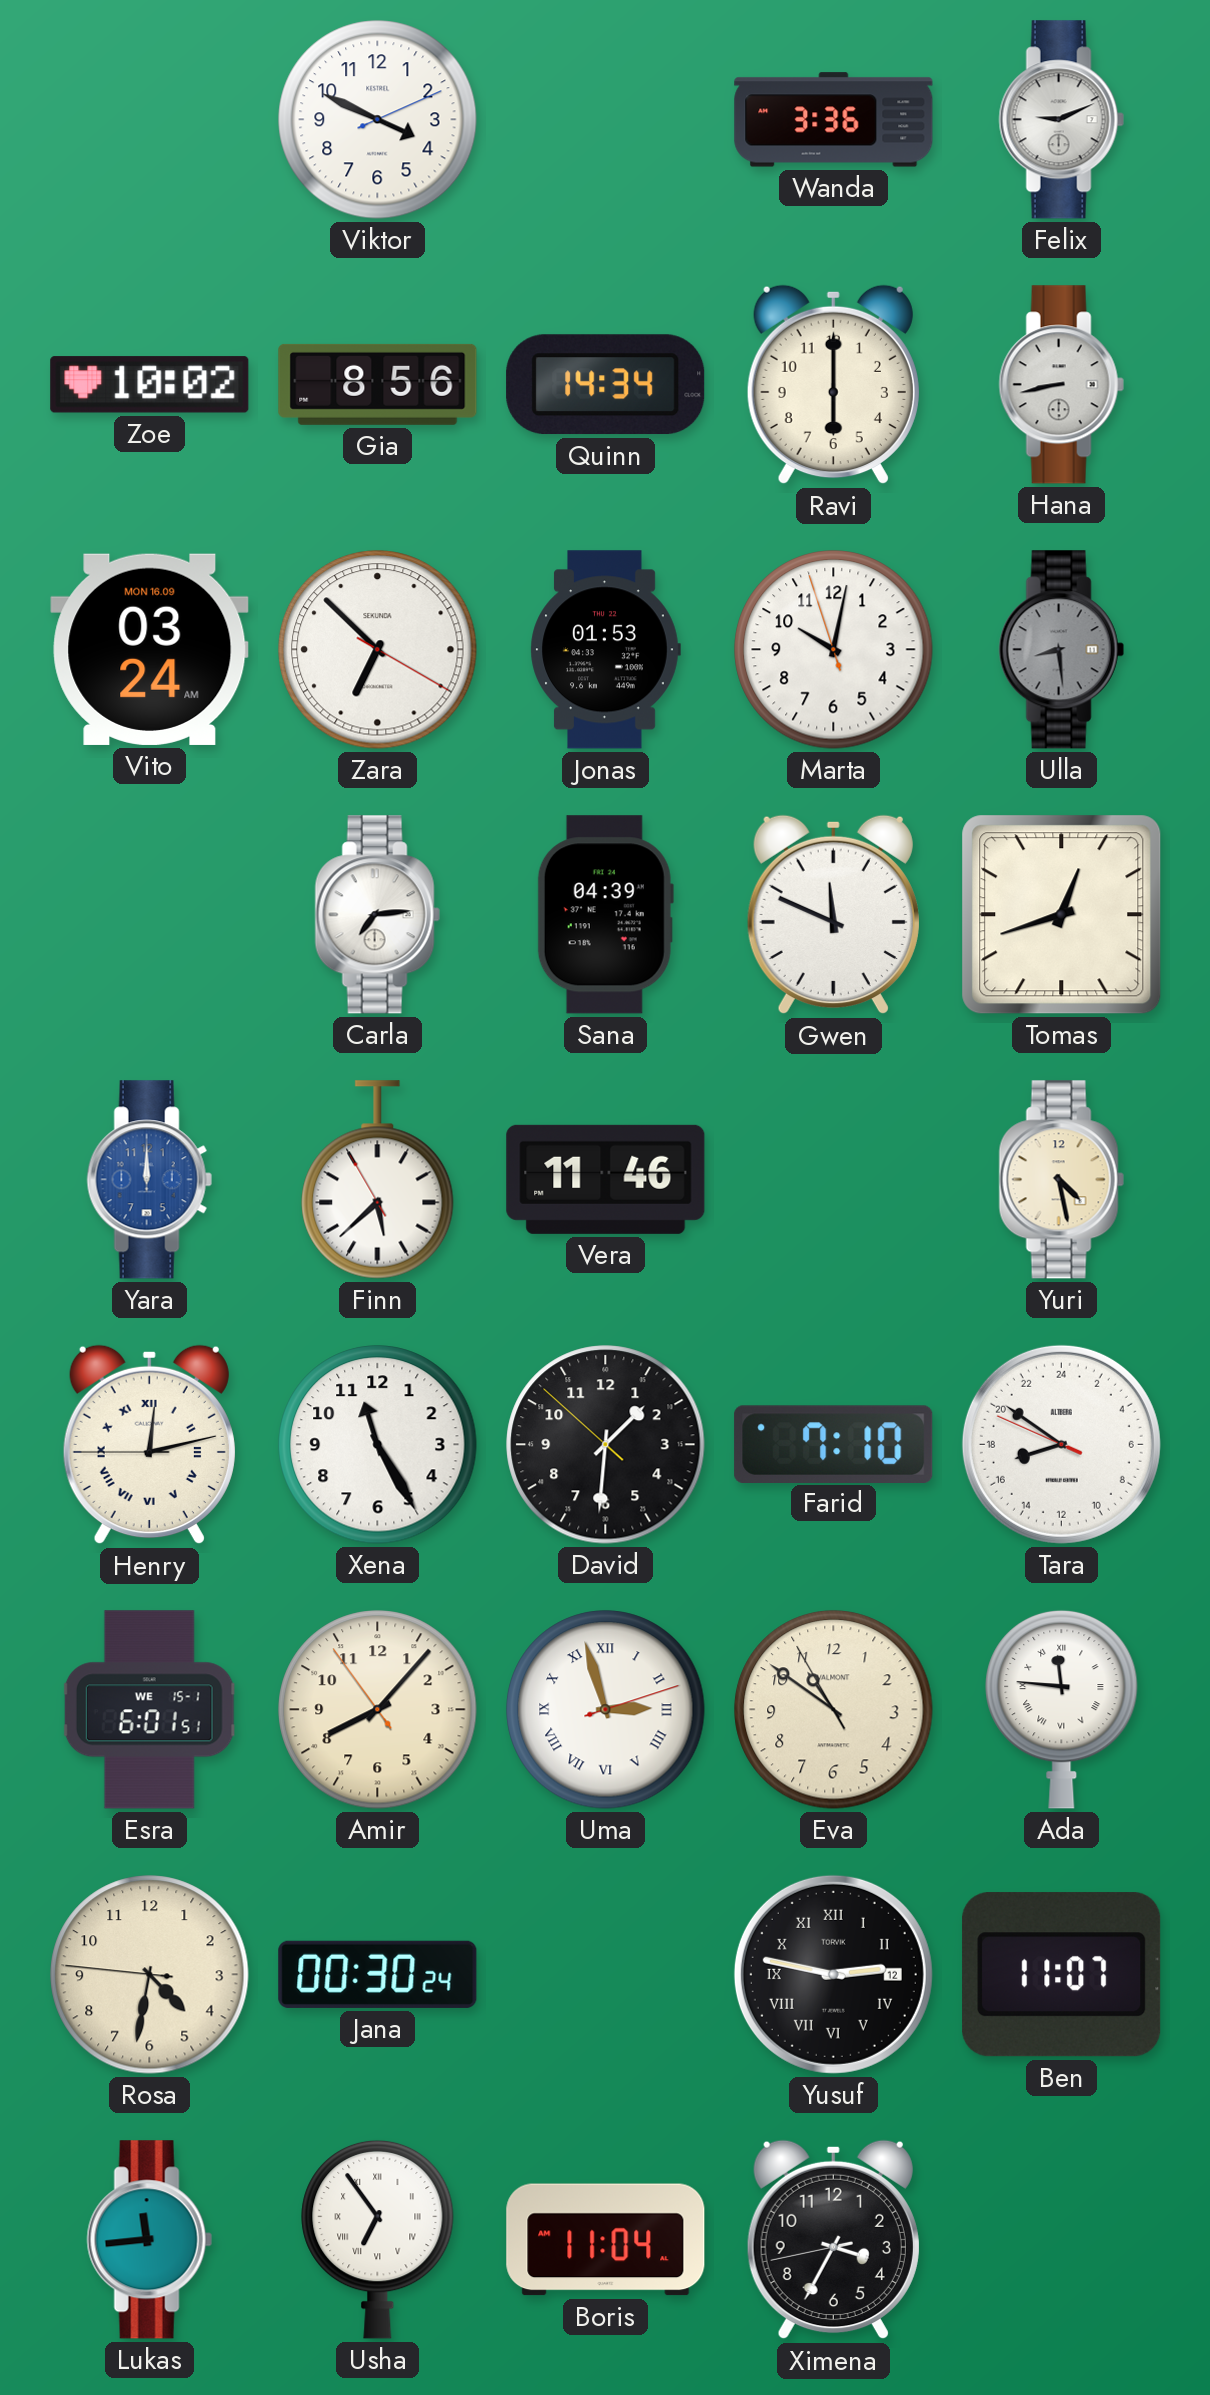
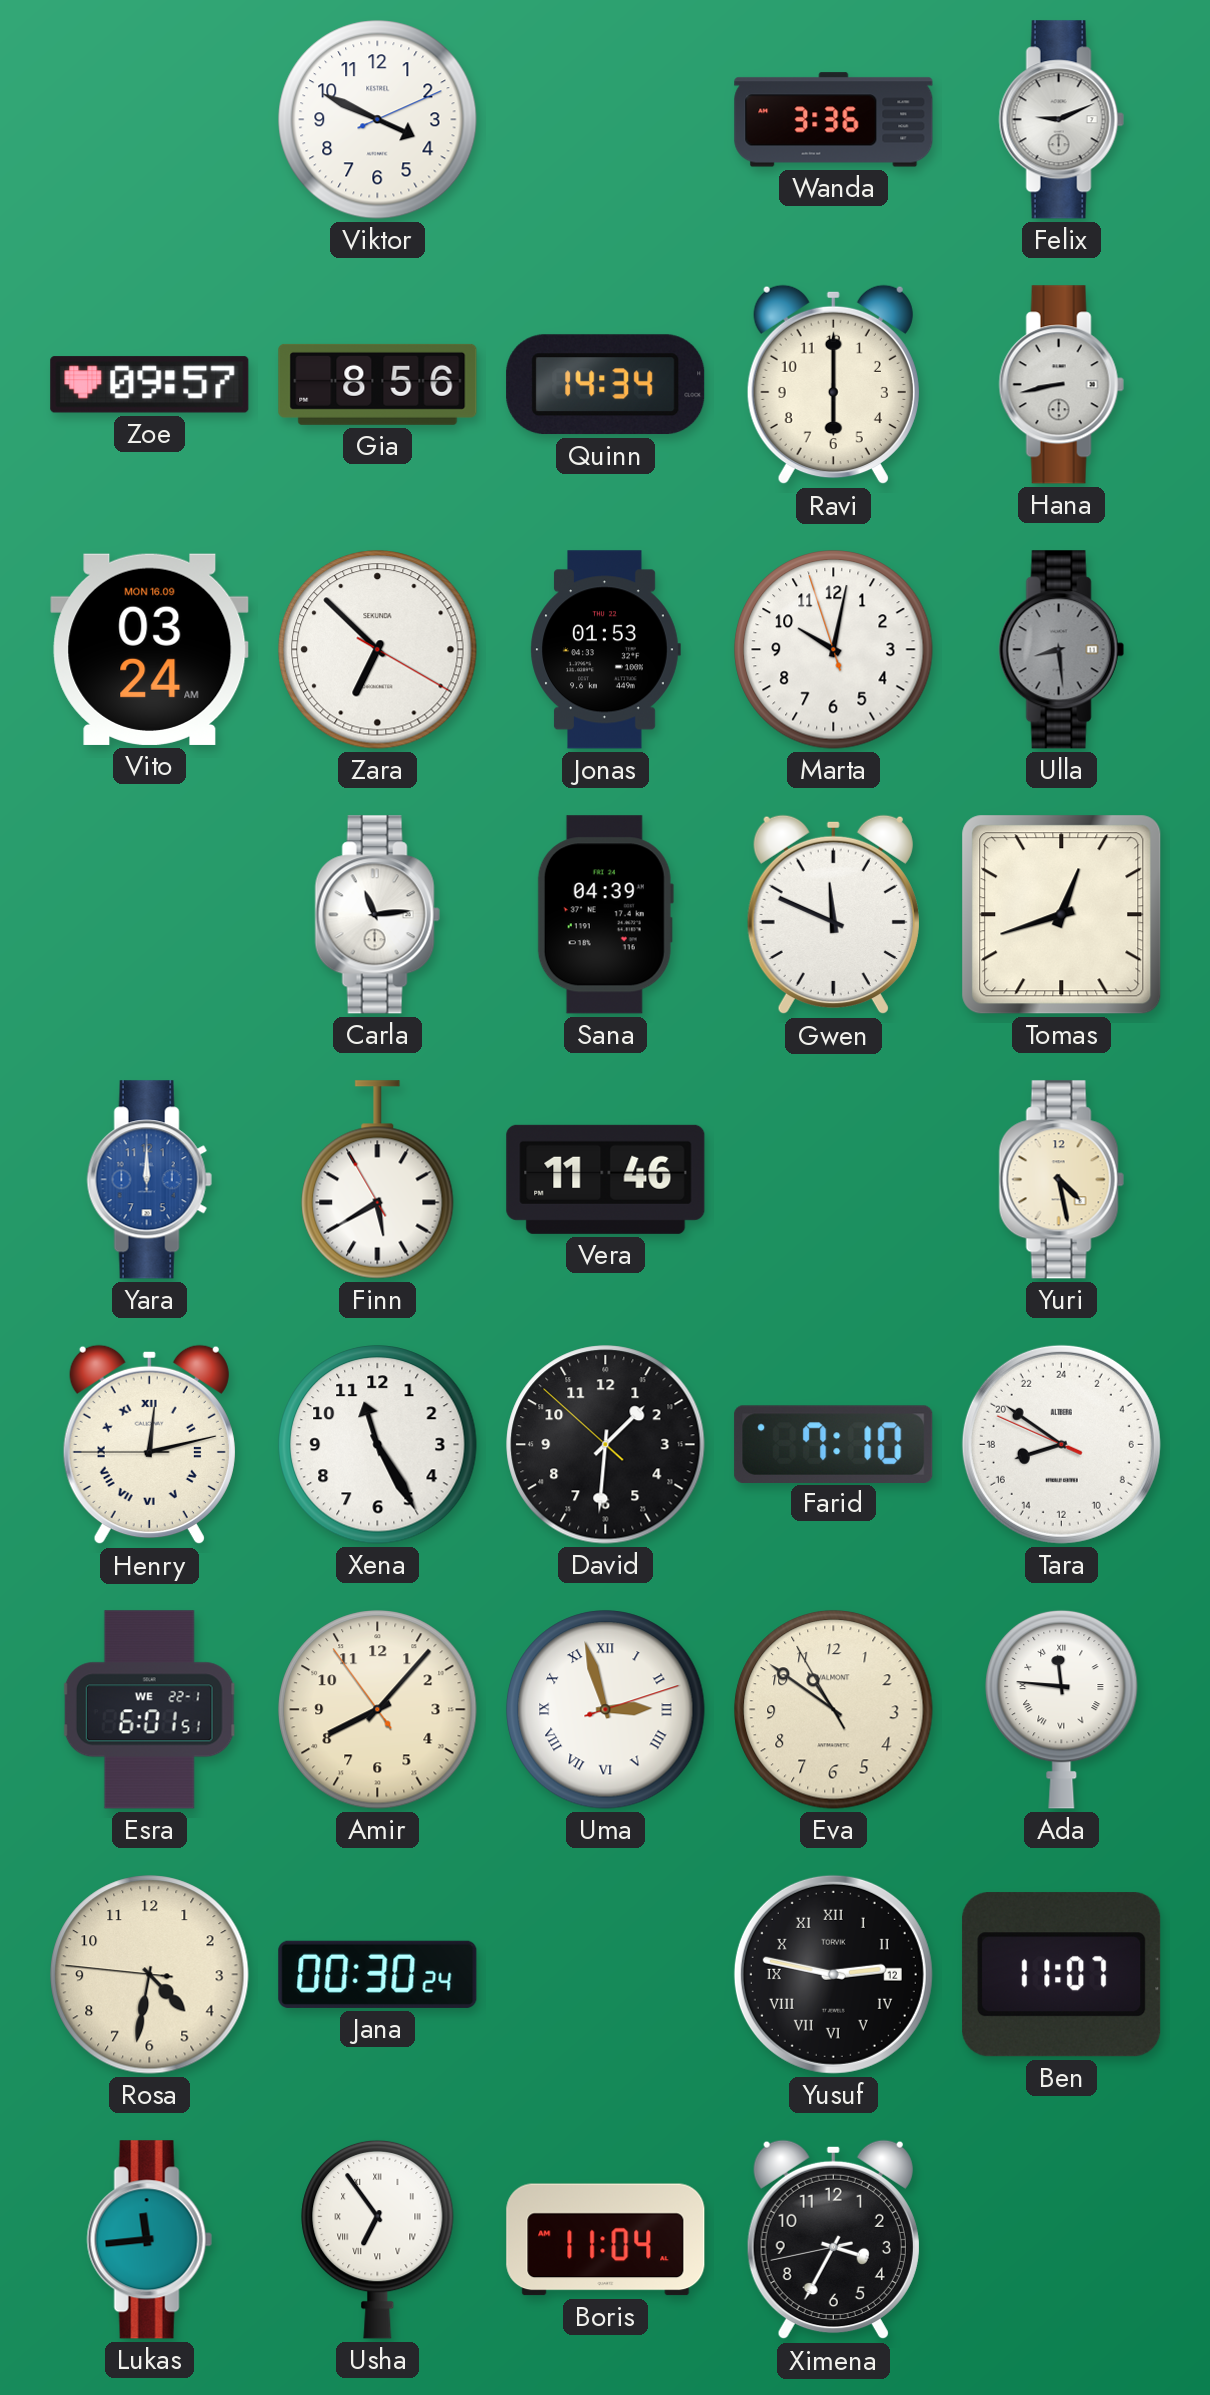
Zoe: 10:02 -> 09:57 (150, 385)
Carla: 7:14 -> 11:14 (377, 915)
Finn: 5:37 -> 5:39 (378, 1180)
Esra date: WE 15-1 -> WE 22-1 (149, 1710)
